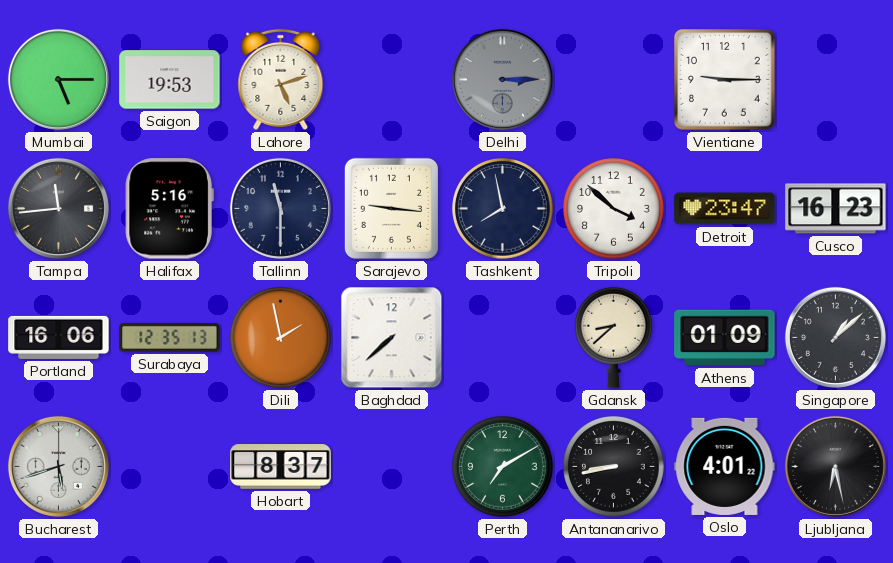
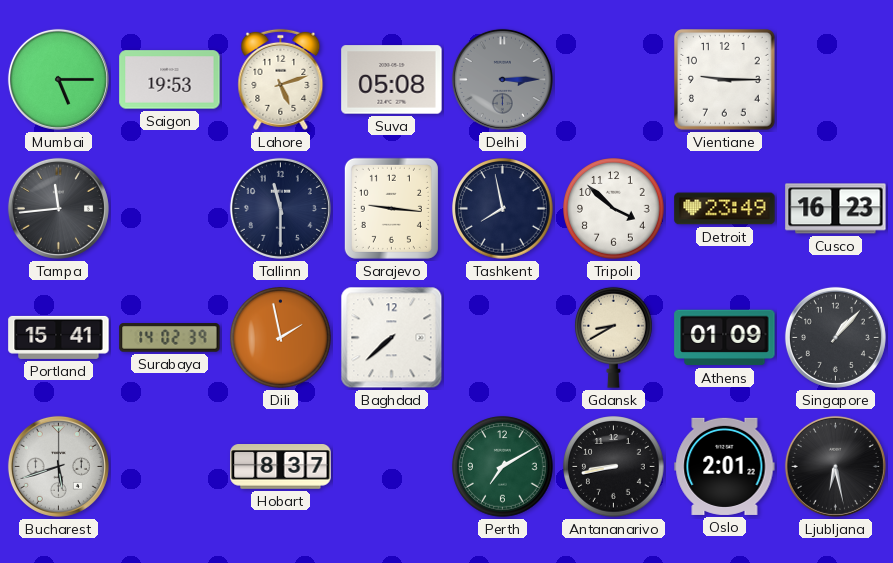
Suva: none -> 05:08 (392, 80)
Halifax: 5:16 -> none (169, 209)
Detroit: 23:47 -> 23:49 (725, 209)
Portland: 16:06 -> 15:41 (59, 337)
Surabaya: 12:35 -> 14:02 (170, 338)
Gdansk: 8:38 -> 8:40 (614, 337)
Singapore: 1:08 -> 1:07 (835, 337)
Oslo: 4:01 -> 2:01 (725, 466)
